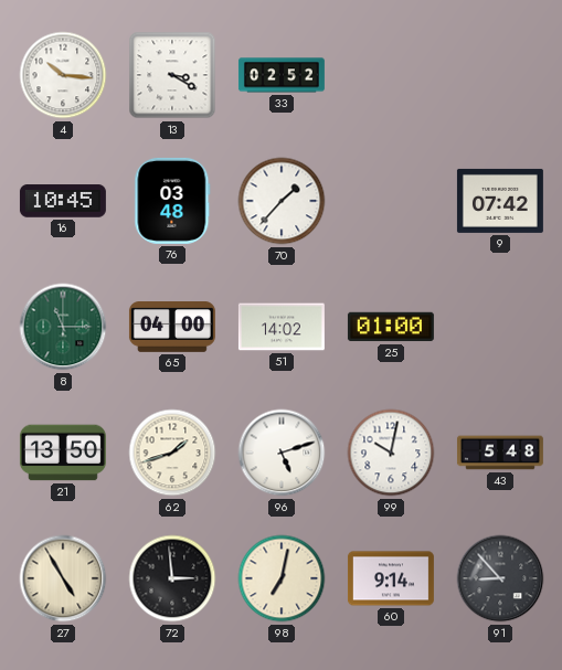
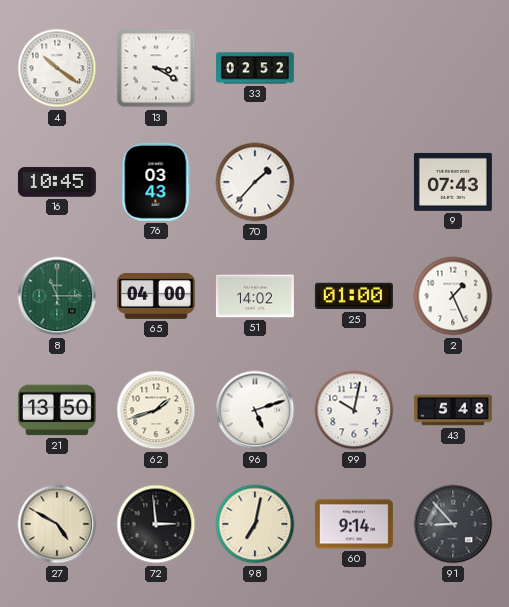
4: 10:16 -> 10:21 (57, 68)
76: 03:48 -> 03:43 (156, 182)
9: 07:42 -> 07:43 (453, 182)
2: none -> 1:26 (453, 296)
27: 4:55 -> 4:50 (57, 524)
